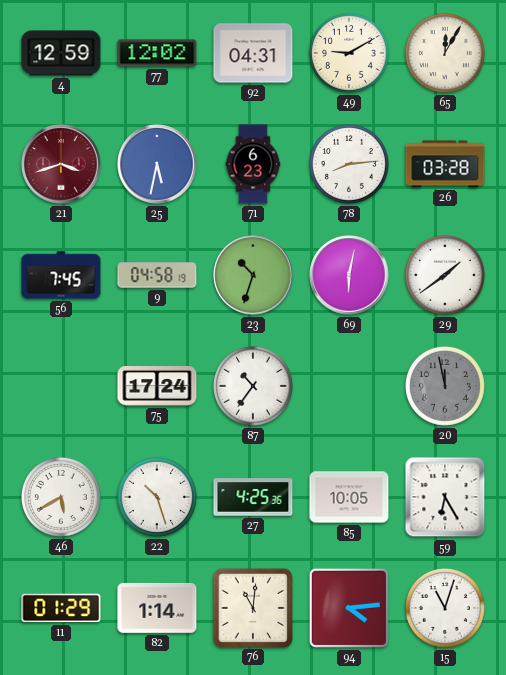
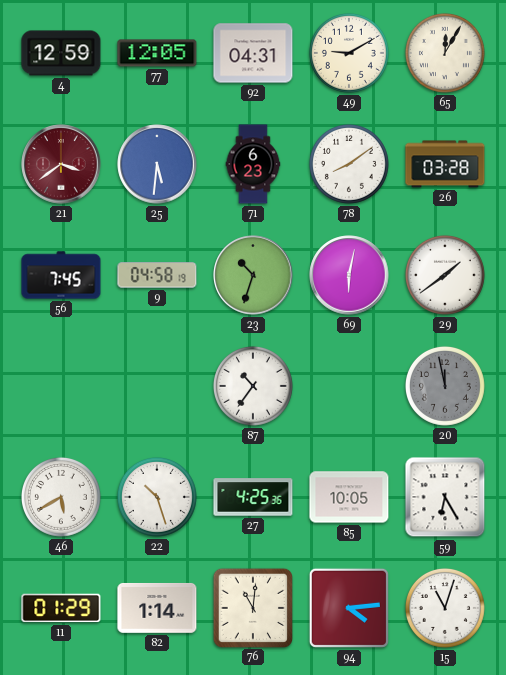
77: 12:02 -> 12:05 (157, 53)
21: 3:42 -> 3:39 (61, 164)
25: 5:32 -> 5:31 (157, 164)
78: 8:14 -> 8:09 (349, 164)
75: 17:24 -> none (157, 386)
